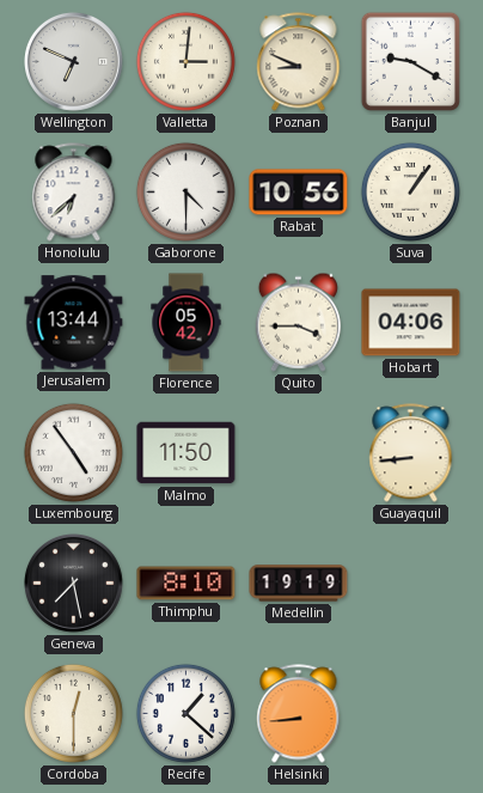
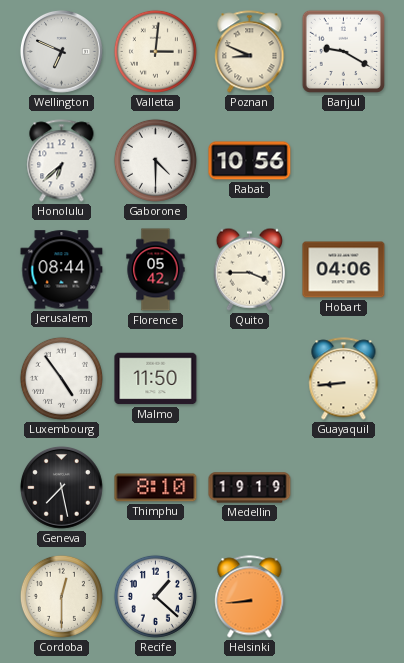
Suva: 1:06 -> none (410, 191)
Jerusalem: 13:44 -> 08:44 (62, 270)
